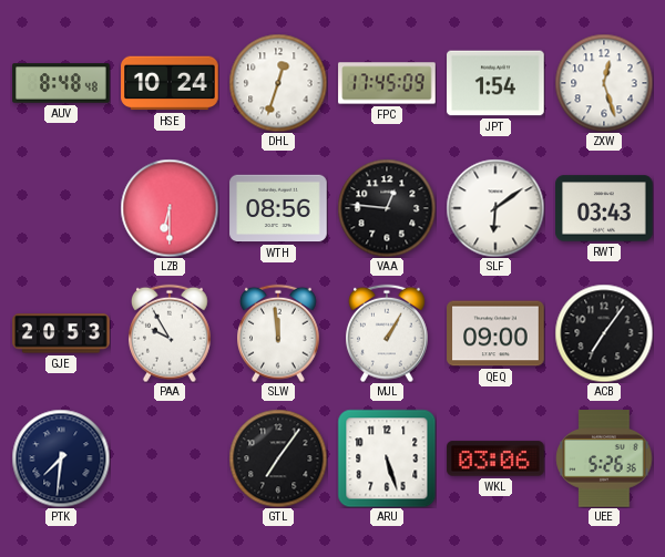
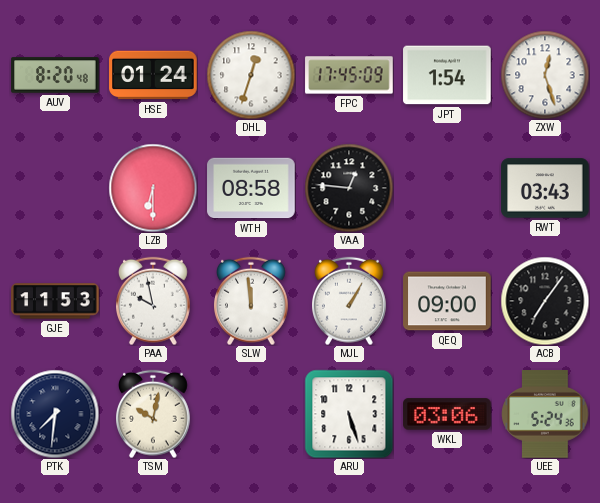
AUV: 8:48 -> 8:20 (55, 75)
HSE: 10:24 -> 01:24 (153, 75)
WTH: 08:56 -> 08:58 (251, 188)
SLF: 6:09 -> none (495, 208)
GJE: 20:53 -> 11:53 (55, 301)
PAA: 9:55 -> 9:58 (154, 301)
TSM: none -> 10:02 (154, 414)
GTL: 7:06 -> none (278, 458)
UEE: 5:26 -> 5:24 (545, 414)
